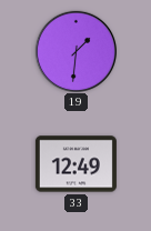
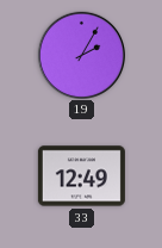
19: 1:31 -> 2:05 (81, 55)
